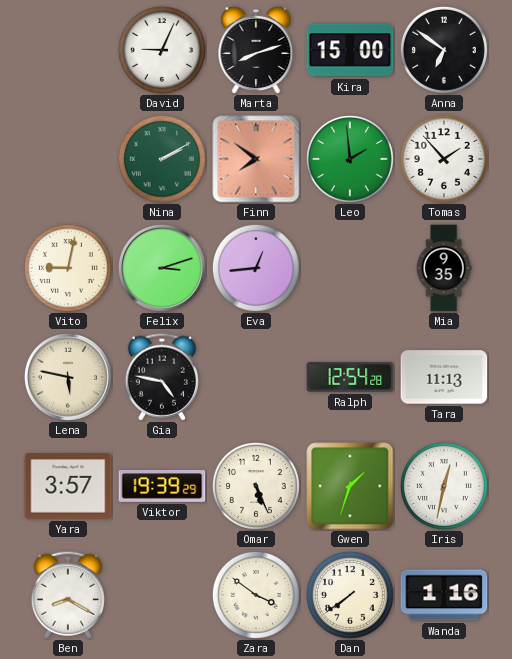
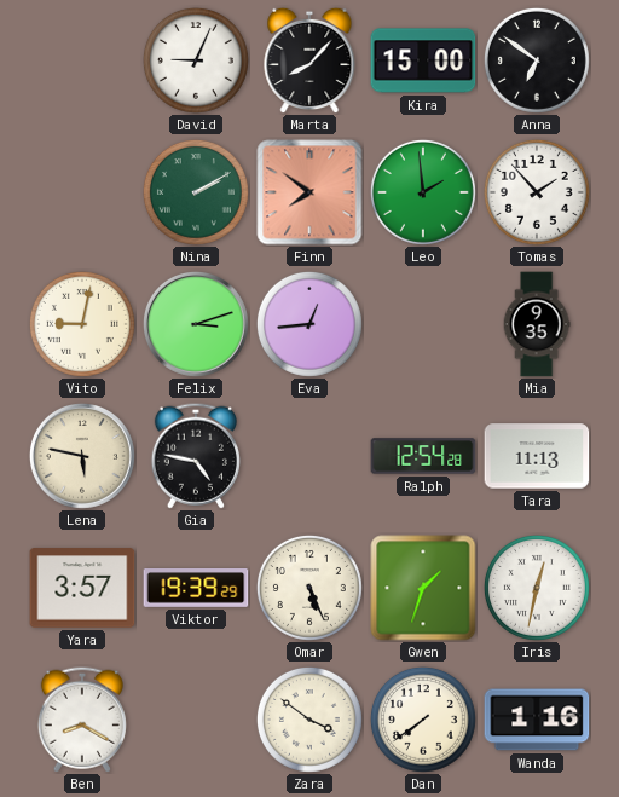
Marta: 8:12 -> 8:07 (309, 60)
